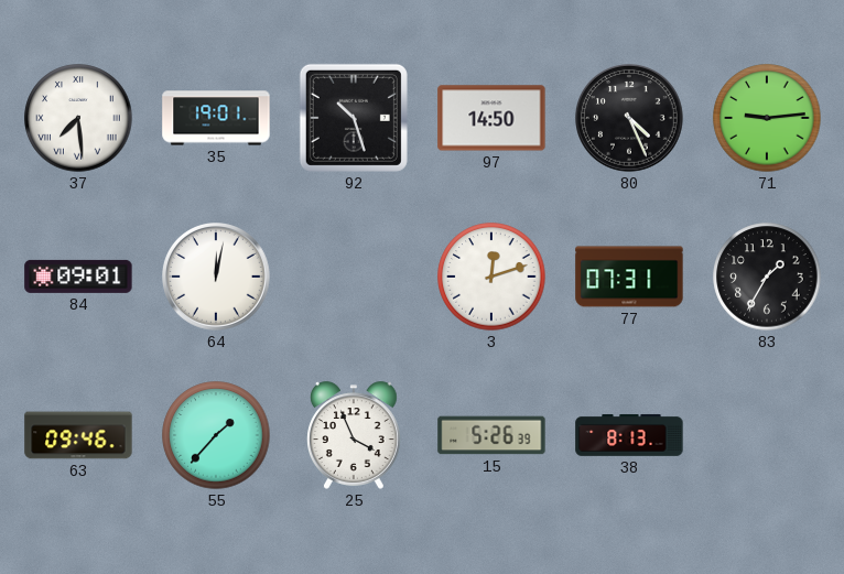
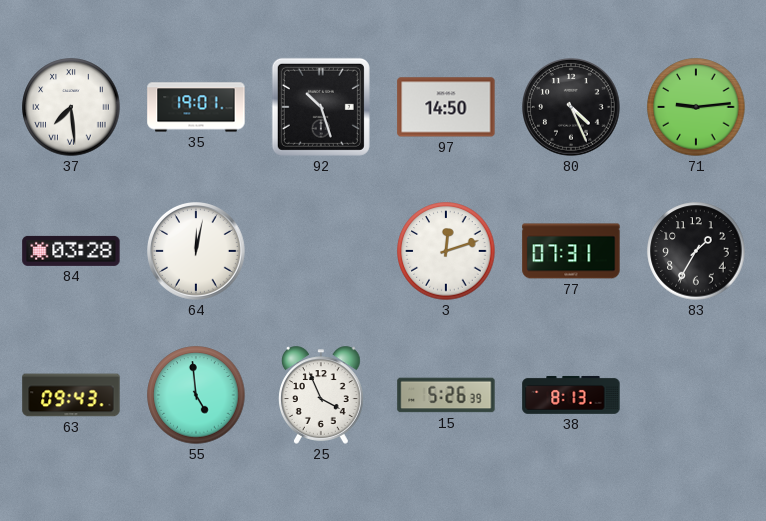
84: 09:01 -> 03:28 (71, 251)
63: 09:46 -> 09:43 (71, 395)
55: 1:37 -> 4:59 (196, 395)
